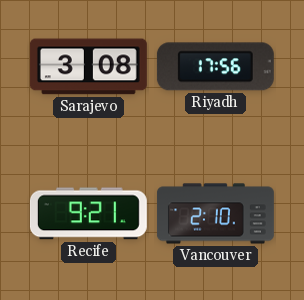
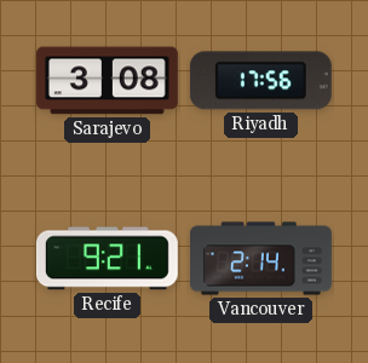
Vancouver: 2:10 -> 2:14 (260, 259)
